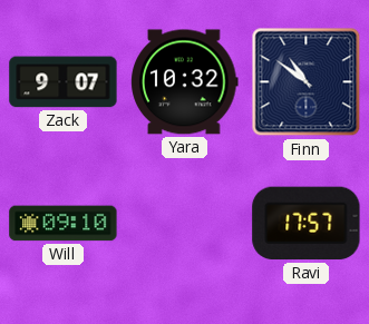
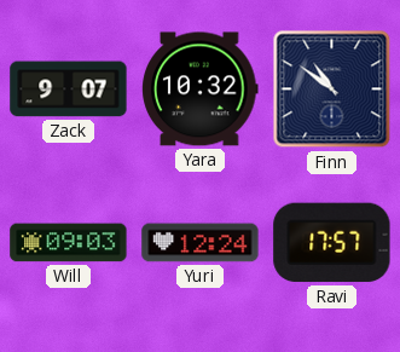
Will: 09:10 -> 09:03 (69, 243)
Yuri: none -> 12:24 (201, 243)
